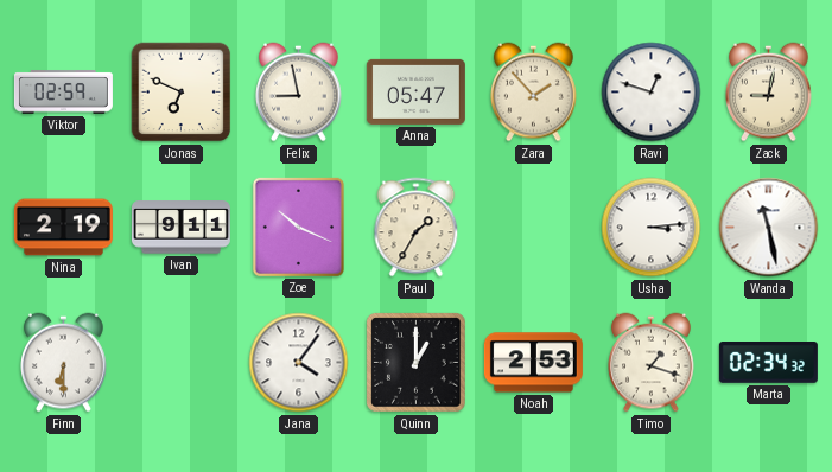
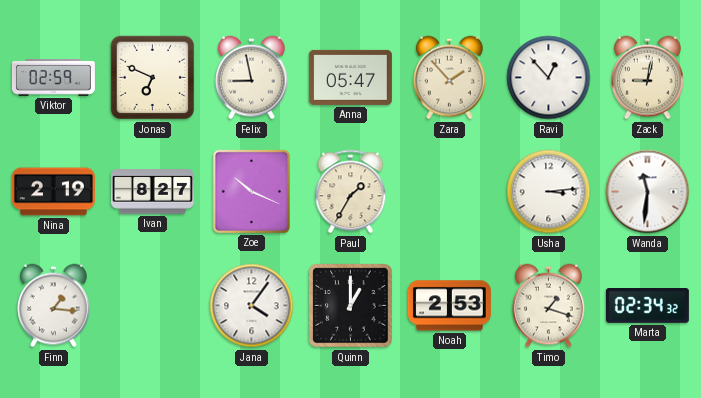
Ravi: 12:48 -> 12:53 (549, 78)
Ivan: 9:11 -> 8:27 (152, 192)
Wanda: 11:28 -> 11:31 (648, 192)
Finn: 6:30 -> 1:16 (54, 306)
